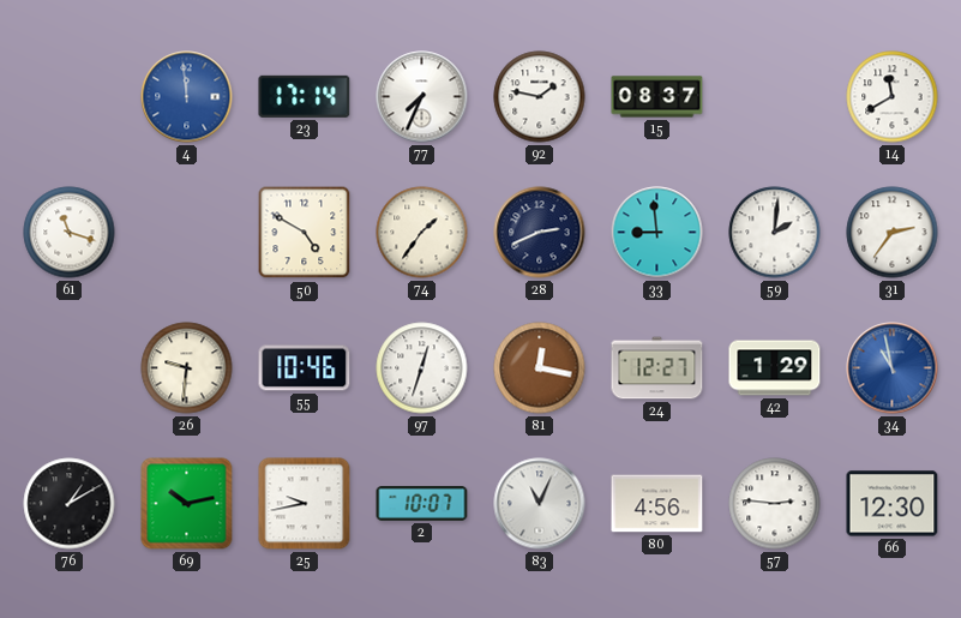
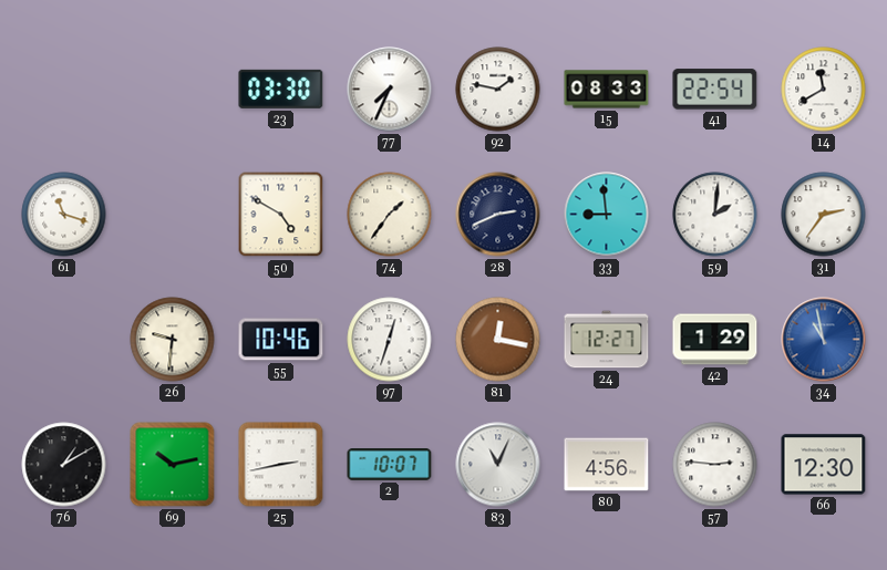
4: 11:59 -> none (187, 97)
23: 17:14 -> 03:30 (281, 89)
15: 08:37 -> 08:33 (607, 90)
41: none -> 22:54 (715, 90)
25: 9:43 -> 2:43 (281, 465)
